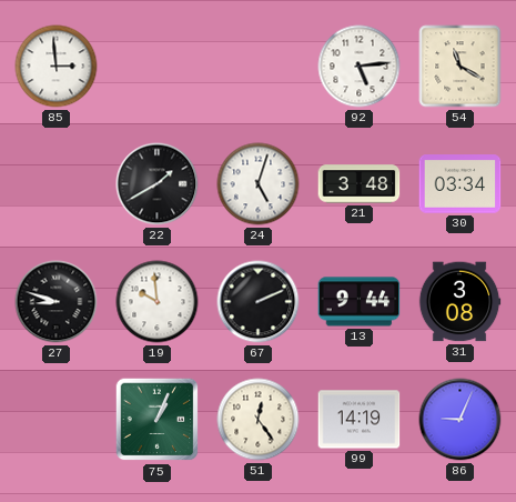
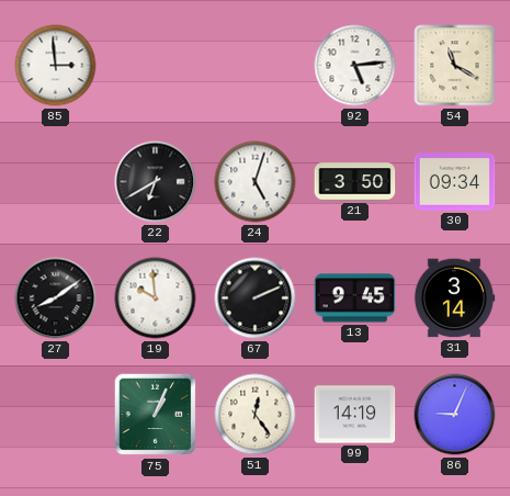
22: 1:40 -> 6:40 (156, 182)
21: 3:48 -> 3:50 (355, 182)
30: 03:34 -> 09:34 (455, 182)
27: 8:48 -> 8:09 (56, 298)
13: 9:44 -> 9:45 (355, 298)
31: 3:08 -> 3:14 (454, 298)
